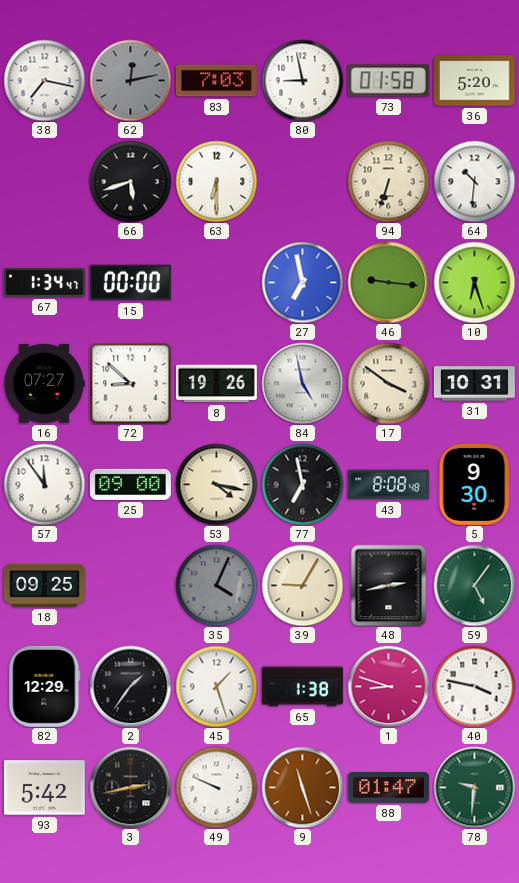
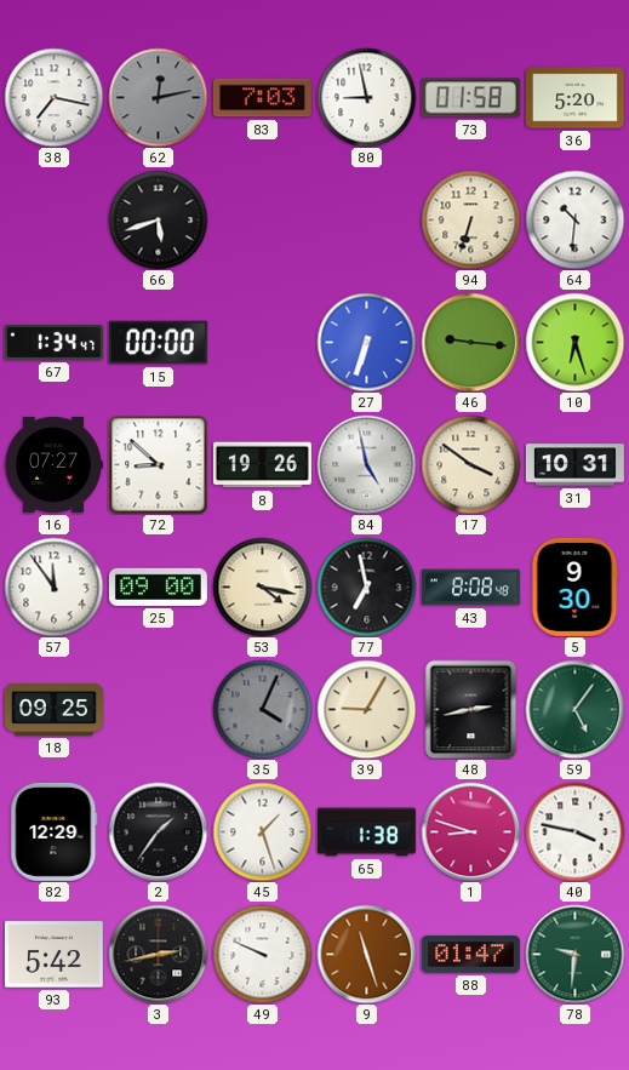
63: 6:30 -> none (216, 181)
27: 6:58 -> 6:33 (366, 342)
